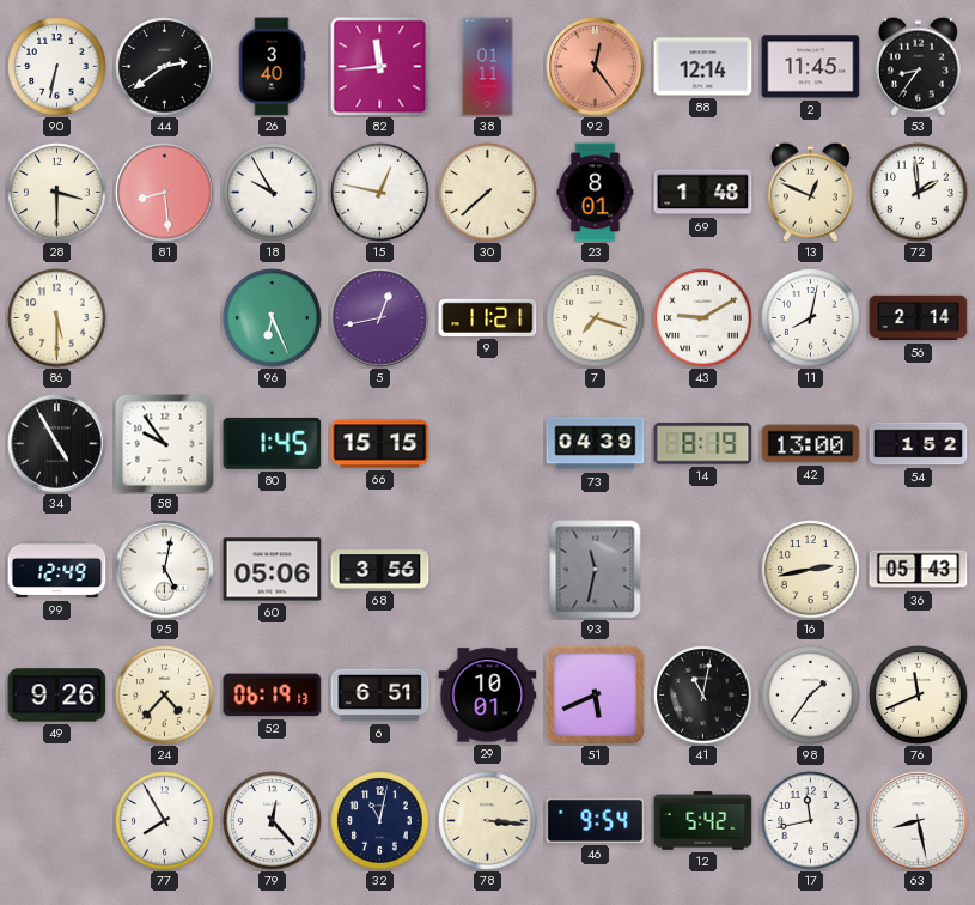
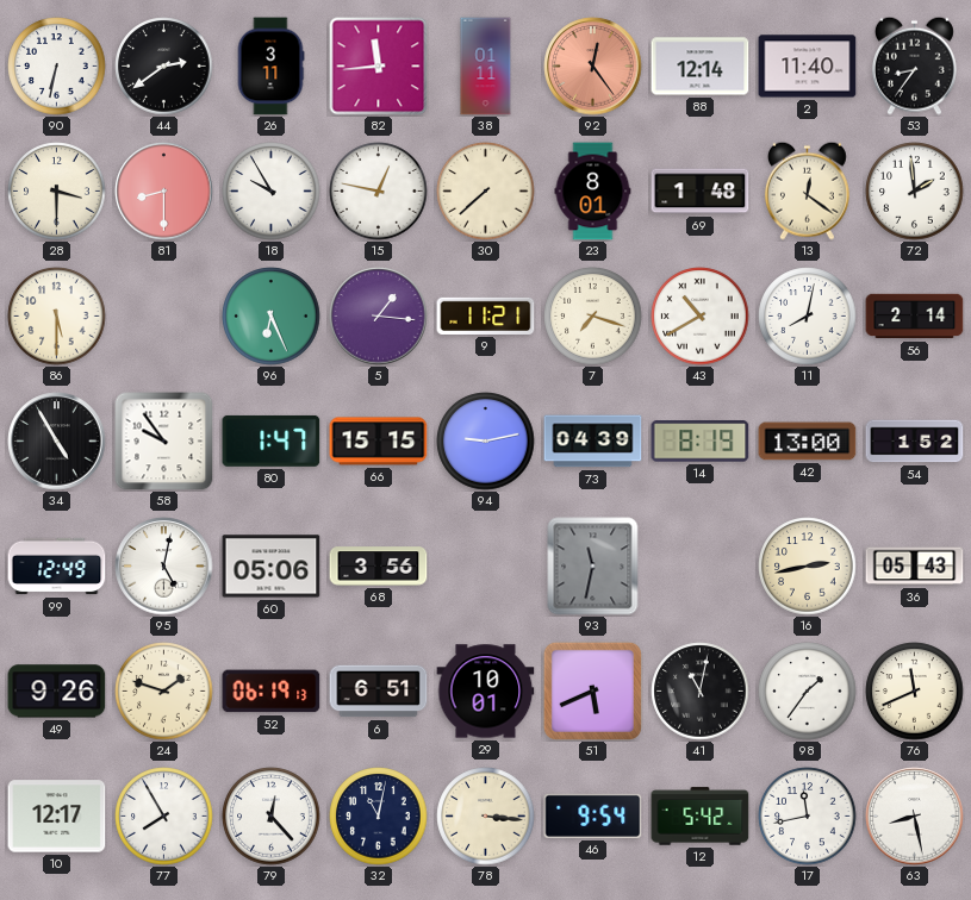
26: 3:40 -> 3:11 (270, 67)
2: 11:45 -> 11:40 (808, 67)
81: 8:29 -> 8:30 (164, 192)
13: 12:49 -> 12:21 (807, 190)
5: 12:43 -> 1:16 (379, 317)
43: 9:10 -> 10:40 (701, 317)
80: 1:45 -> 1:47 (272, 440)
94: none -> 9:13 (486, 442)
24: 4:37 -> 1:48 (164, 692)
10: none -> 12:17 (57, 817)
